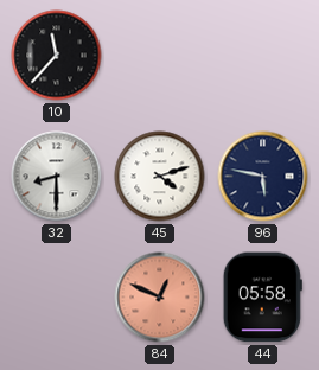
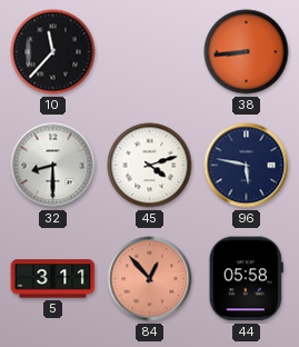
38: none -> 8:44 (247, 52)
5: none -> 3:11 (53, 279)
84: 12:49 -> 12:53 (150, 279)
